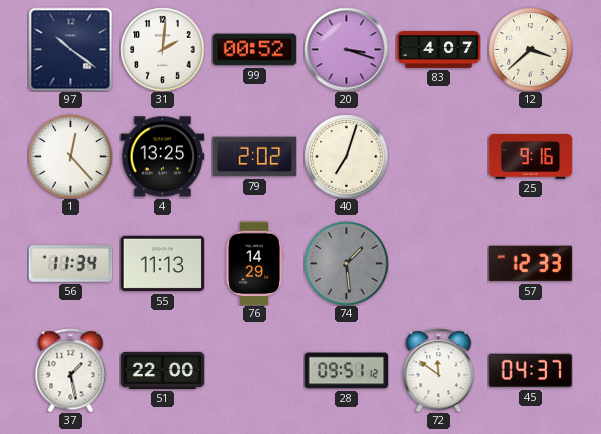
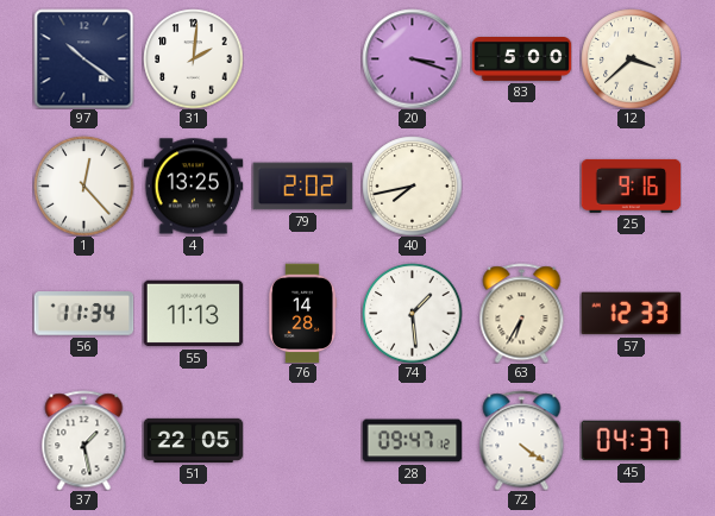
99: 00:52 -> none (254, 50)
83: 4:07 -> 5:00 (521, 59)
40: 7:03 -> 7:43 (412, 185)
76: 14:29 -> 14:28 (302, 314)
74 dial: grey -> white (412, 313)
63: none -> 6:35 (522, 313)
51: 22:00 -> 22:05 (193, 440)
28: 09:51 -> 09:47 (412, 441)
72: 11:51 -> 4:21 (522, 440)
